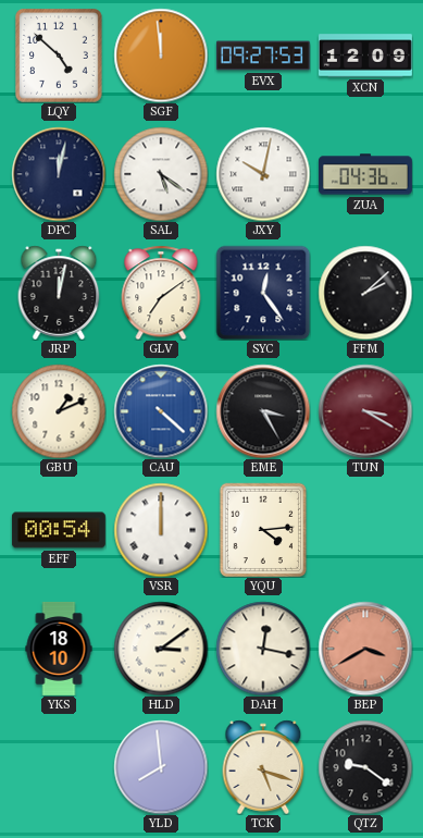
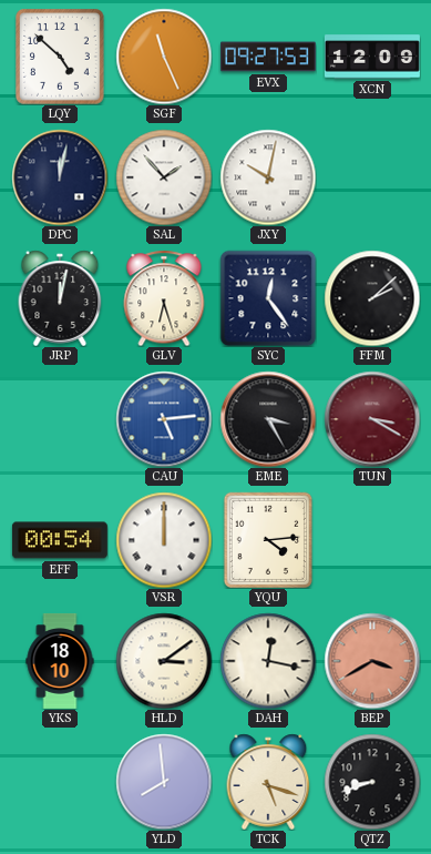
SGF: 11:59 -> 11:26 (164, 57)
SAL: 5:21 -> 1:53 (164, 177)
ZUA: 04:36 -> none (365, 174)
GLV: 7:09 -> 6:27 (164, 298)
GBU: 1:11 -> none (59, 411)
CAU: 4:22 -> 5:14 (164, 419)
QTZ: 9:21 -> 8:42 (372, 782)
